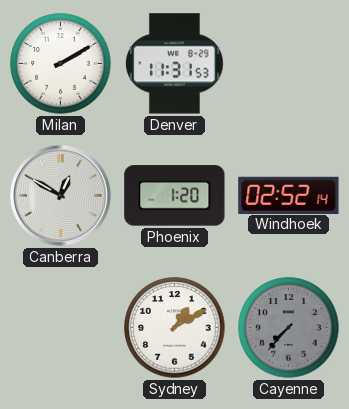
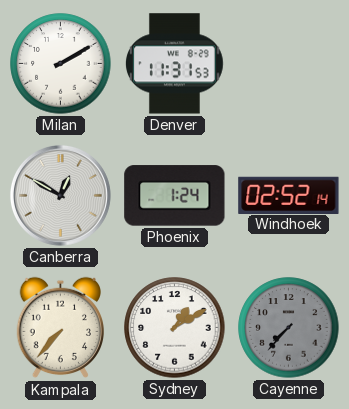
Phoenix: 1:20 -> 1:24 (175, 196)
Kampala: none -> 7:37 (60, 328)
